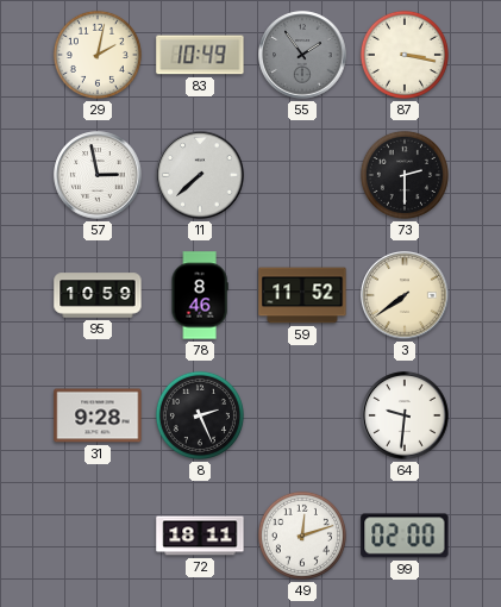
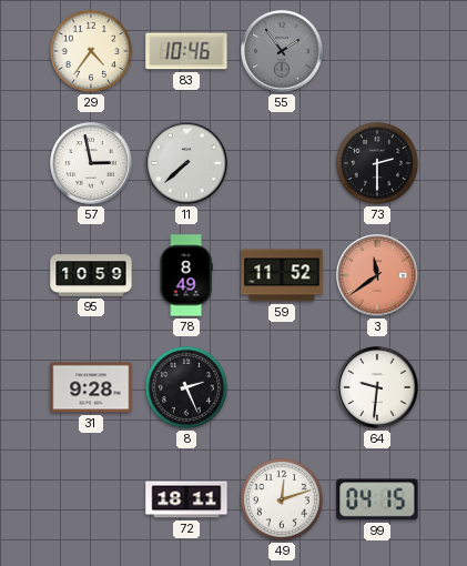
29: 2:02 -> 4:36 (91, 51)
83: 10:49 -> 10:46 (186, 51)
87: 3:17 -> none (405, 55)
78: 8:46 -> 8:49 (186, 275)
3: 7:39 -> 11:39 (377, 275)
3 dial: cream -> salmon (377, 275)
99: 02:00 -> 04:15 (377, 499)
